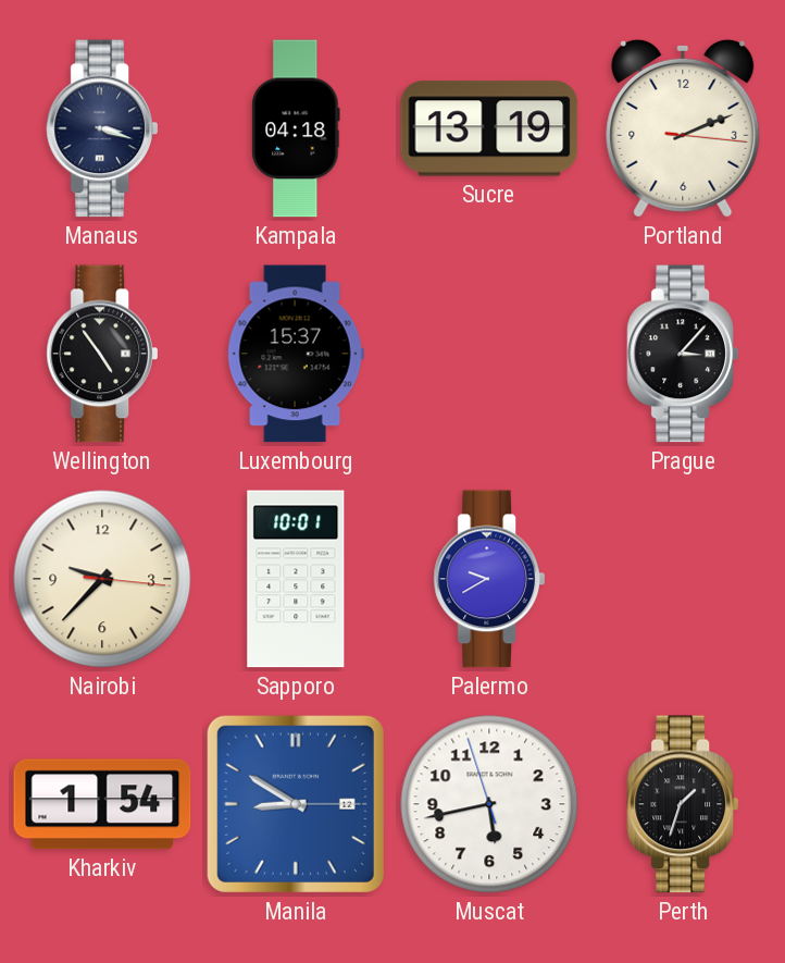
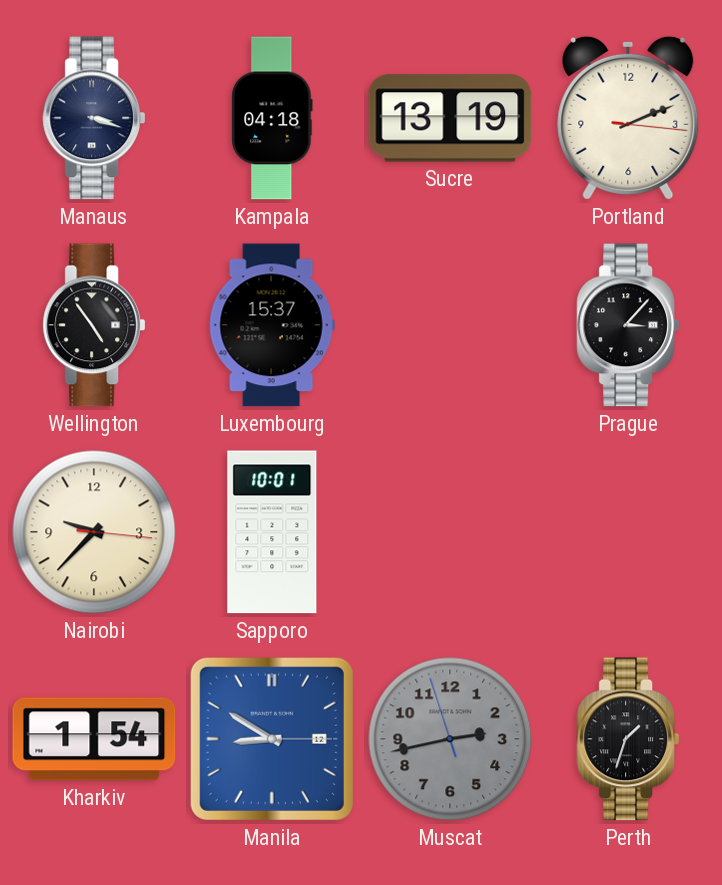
Palermo: 9:40 -> none (489, 579)
Muscat: 5:42 -> 2:42 (450, 739)
Muscat dial: white -> grey (450, 739)
